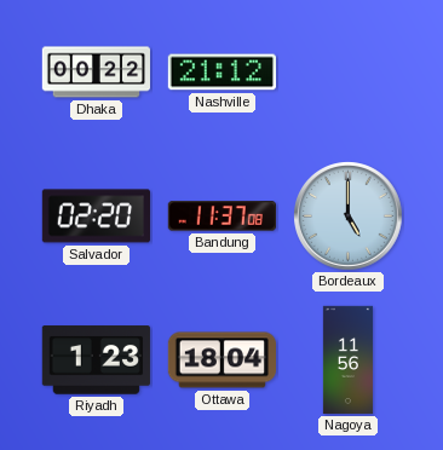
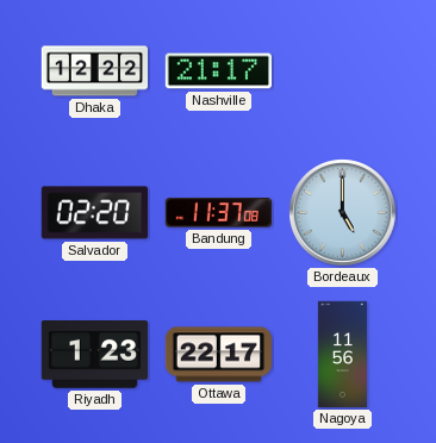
Dhaka: 00:22 -> 12:22 (94, 71)
Nashville: 21:12 -> 21:17 (218, 71)
Ottawa: 18:04 -> 22:17 (218, 355)
